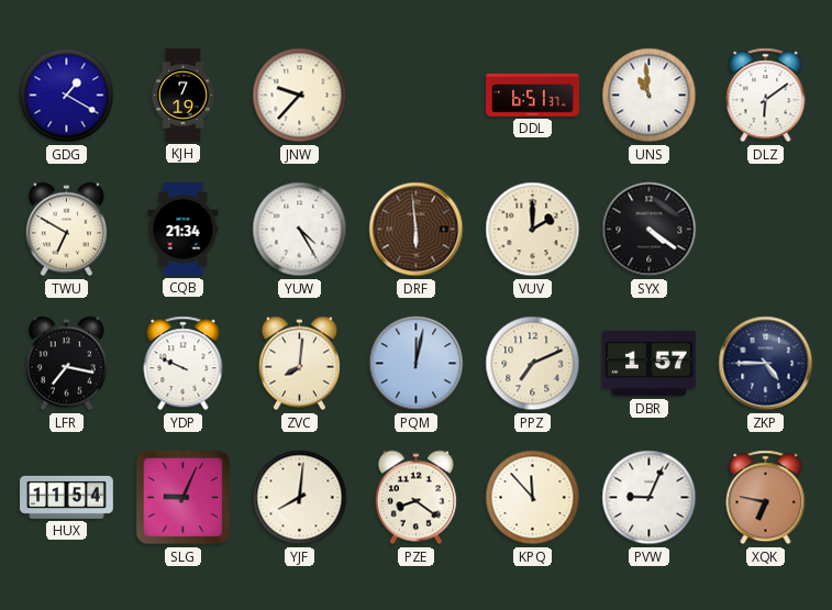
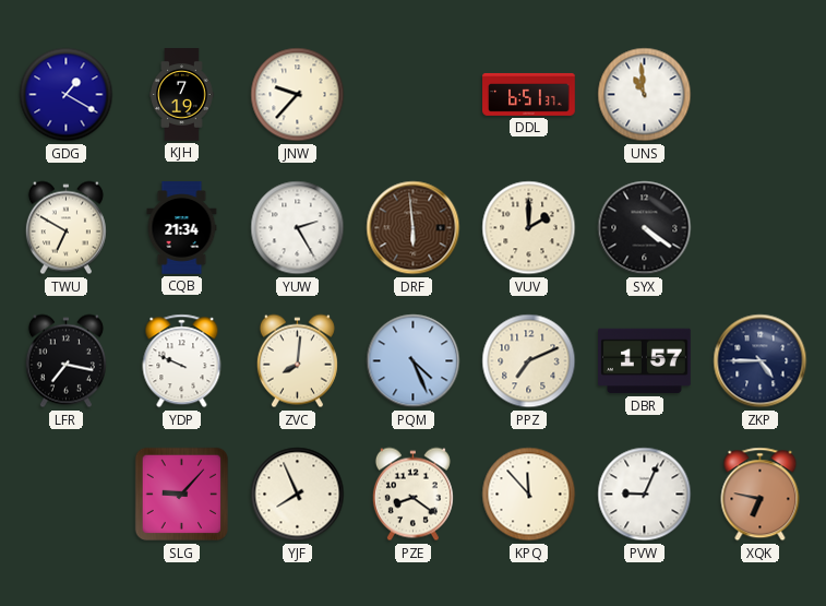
DLZ: 6:09 -> none (766, 96)
YUW: 4:25 -> 2:25 (298, 228)
PQM: 12:02 -> 4:26 (414, 361)
HUX: 11:54 -> none (67, 497)
SLG: 9:04 -> 9:07 (182, 495)
YJF: 8:01 -> 7:56 (298, 495)
